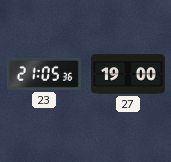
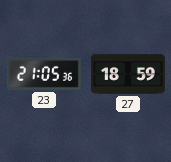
27: 19:00 -> 18:59 (128, 74)
